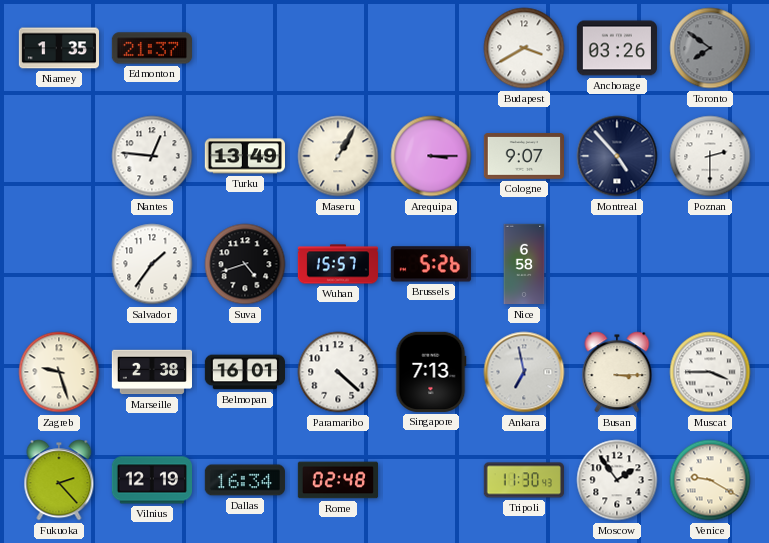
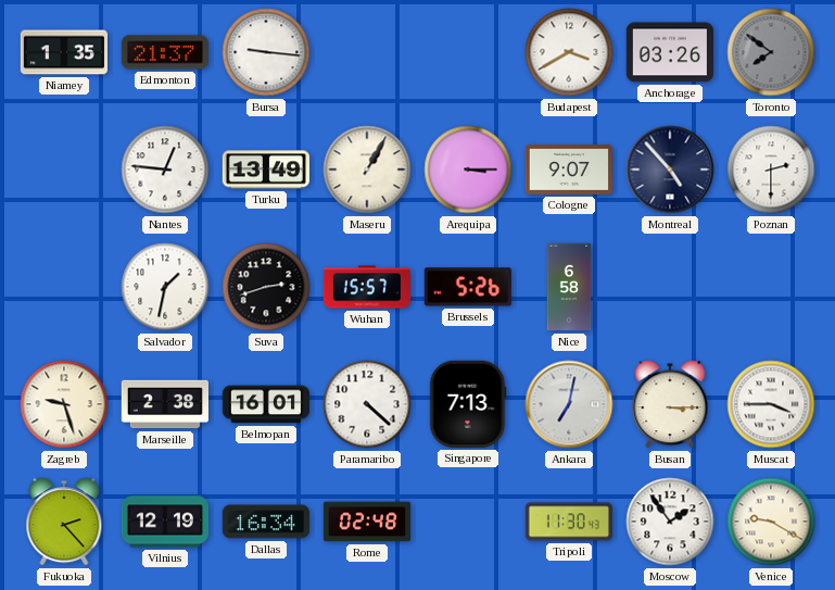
Bursa: none -> 9:16 (266, 52)
Salvador: 1:36 -> 1:32 (165, 287)
Suva: 4:42 -> 2:42 (266, 287)
Ankara: 6:58 -> 7:02 (569, 404)
